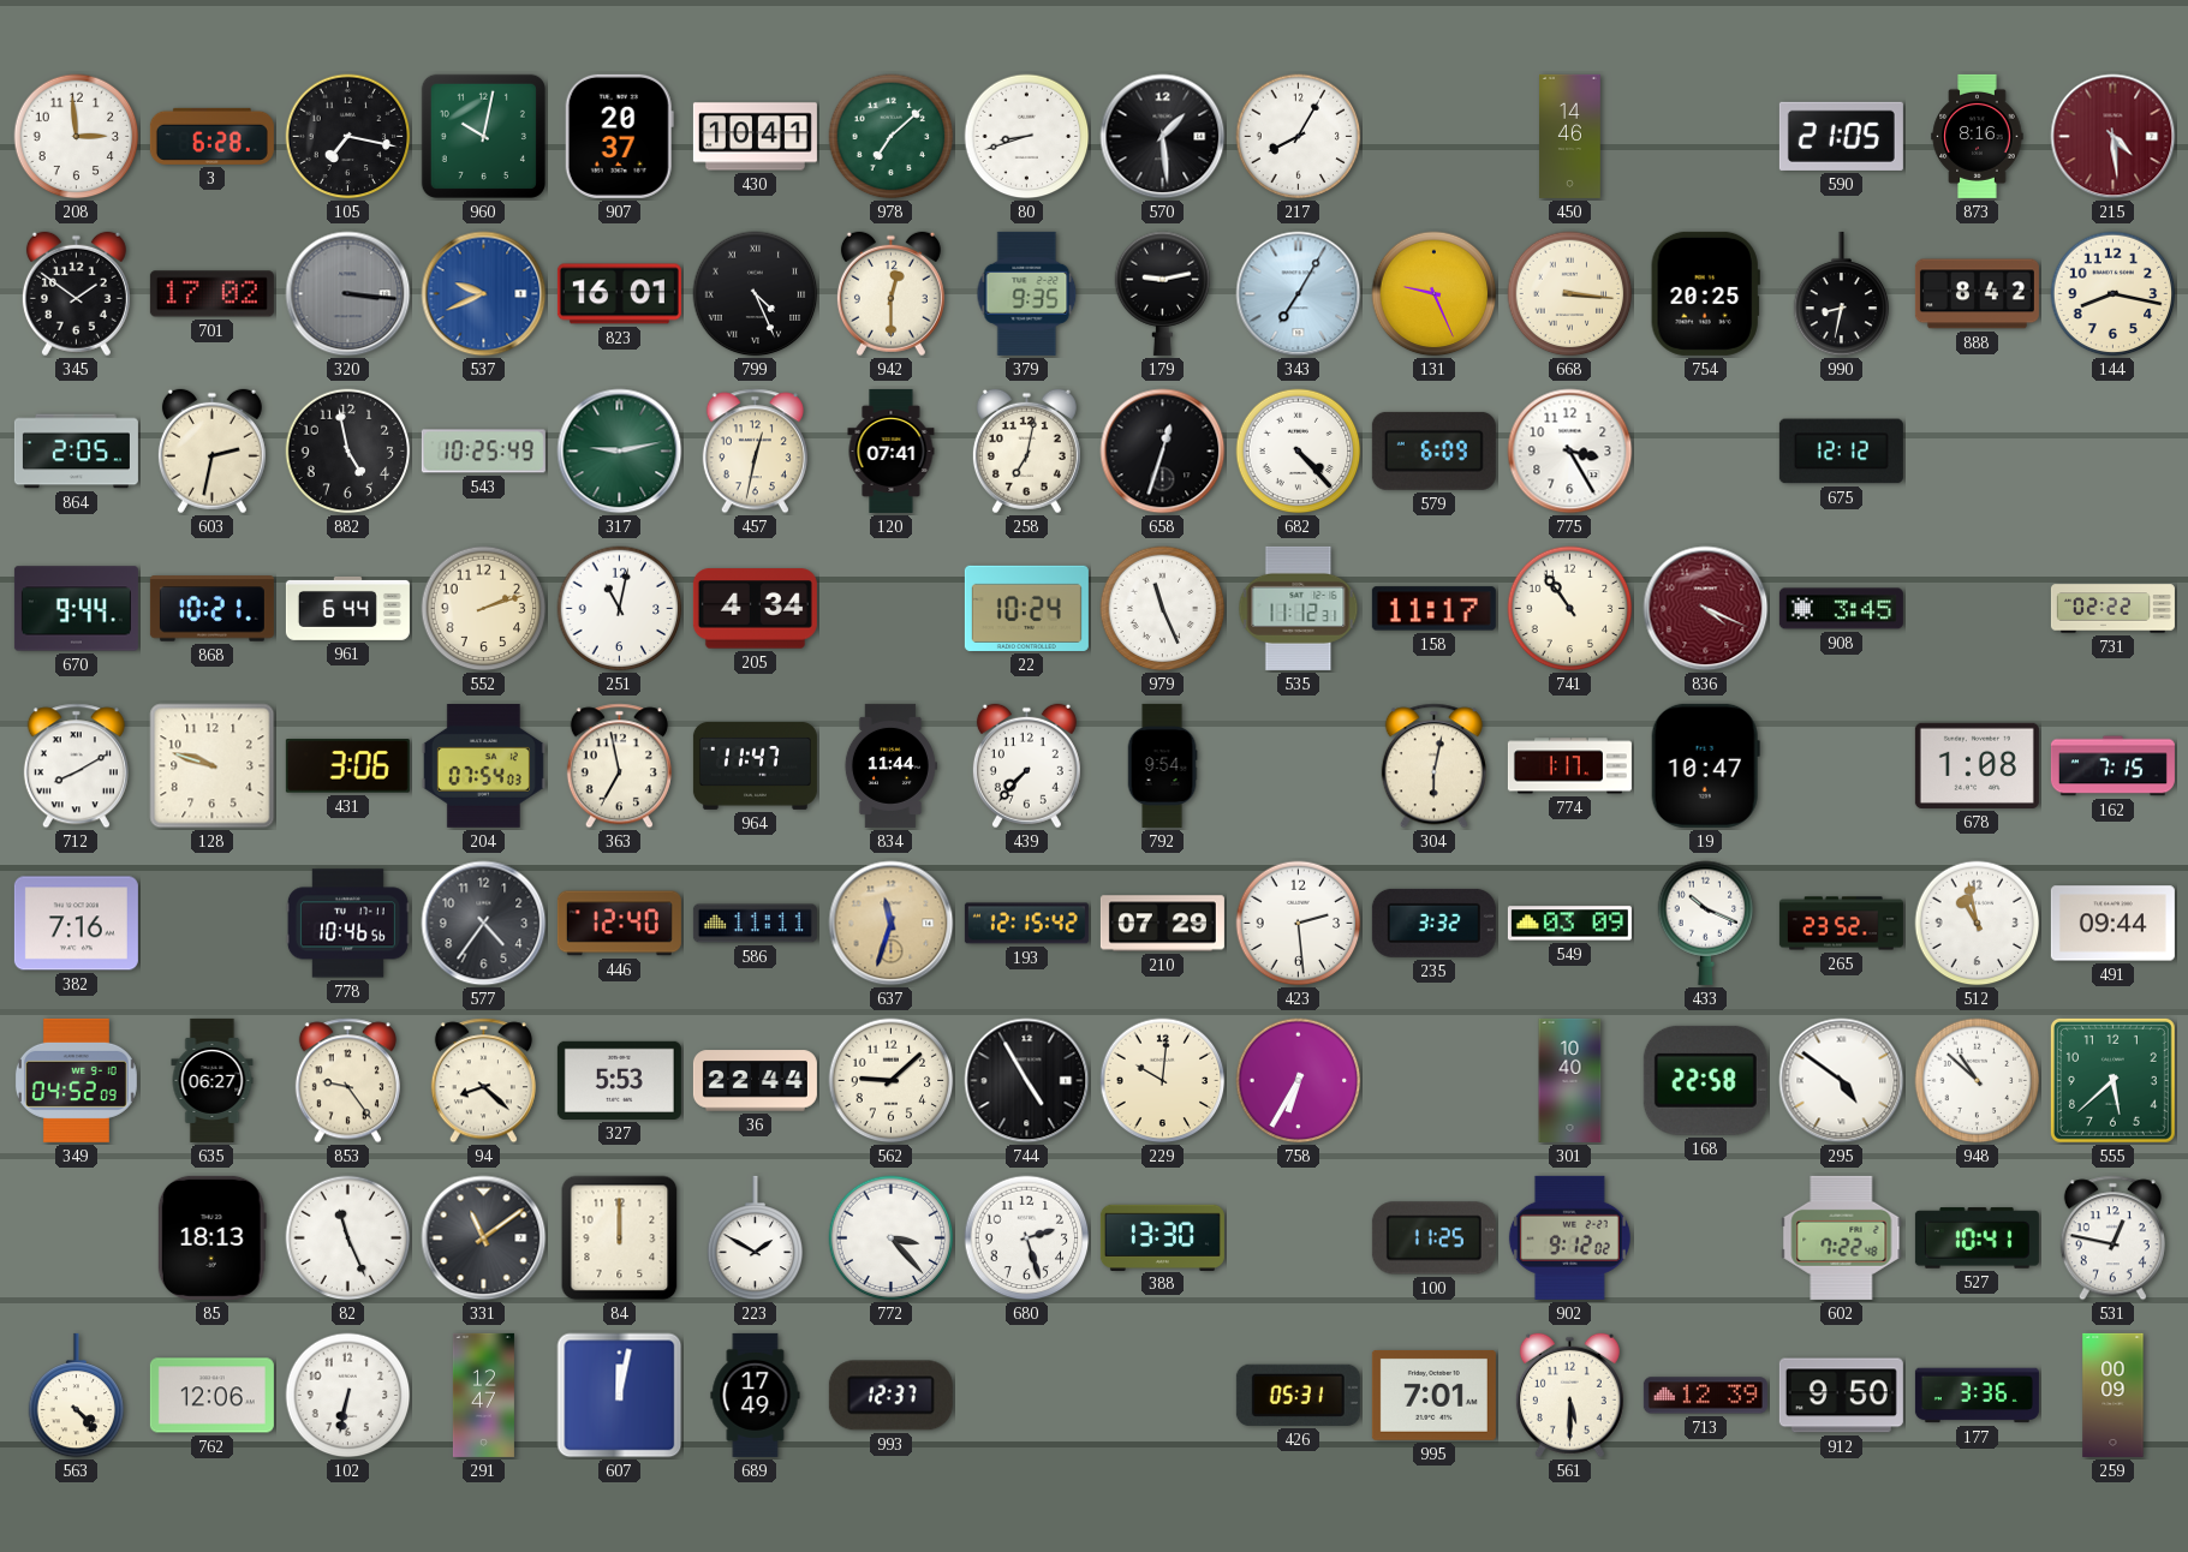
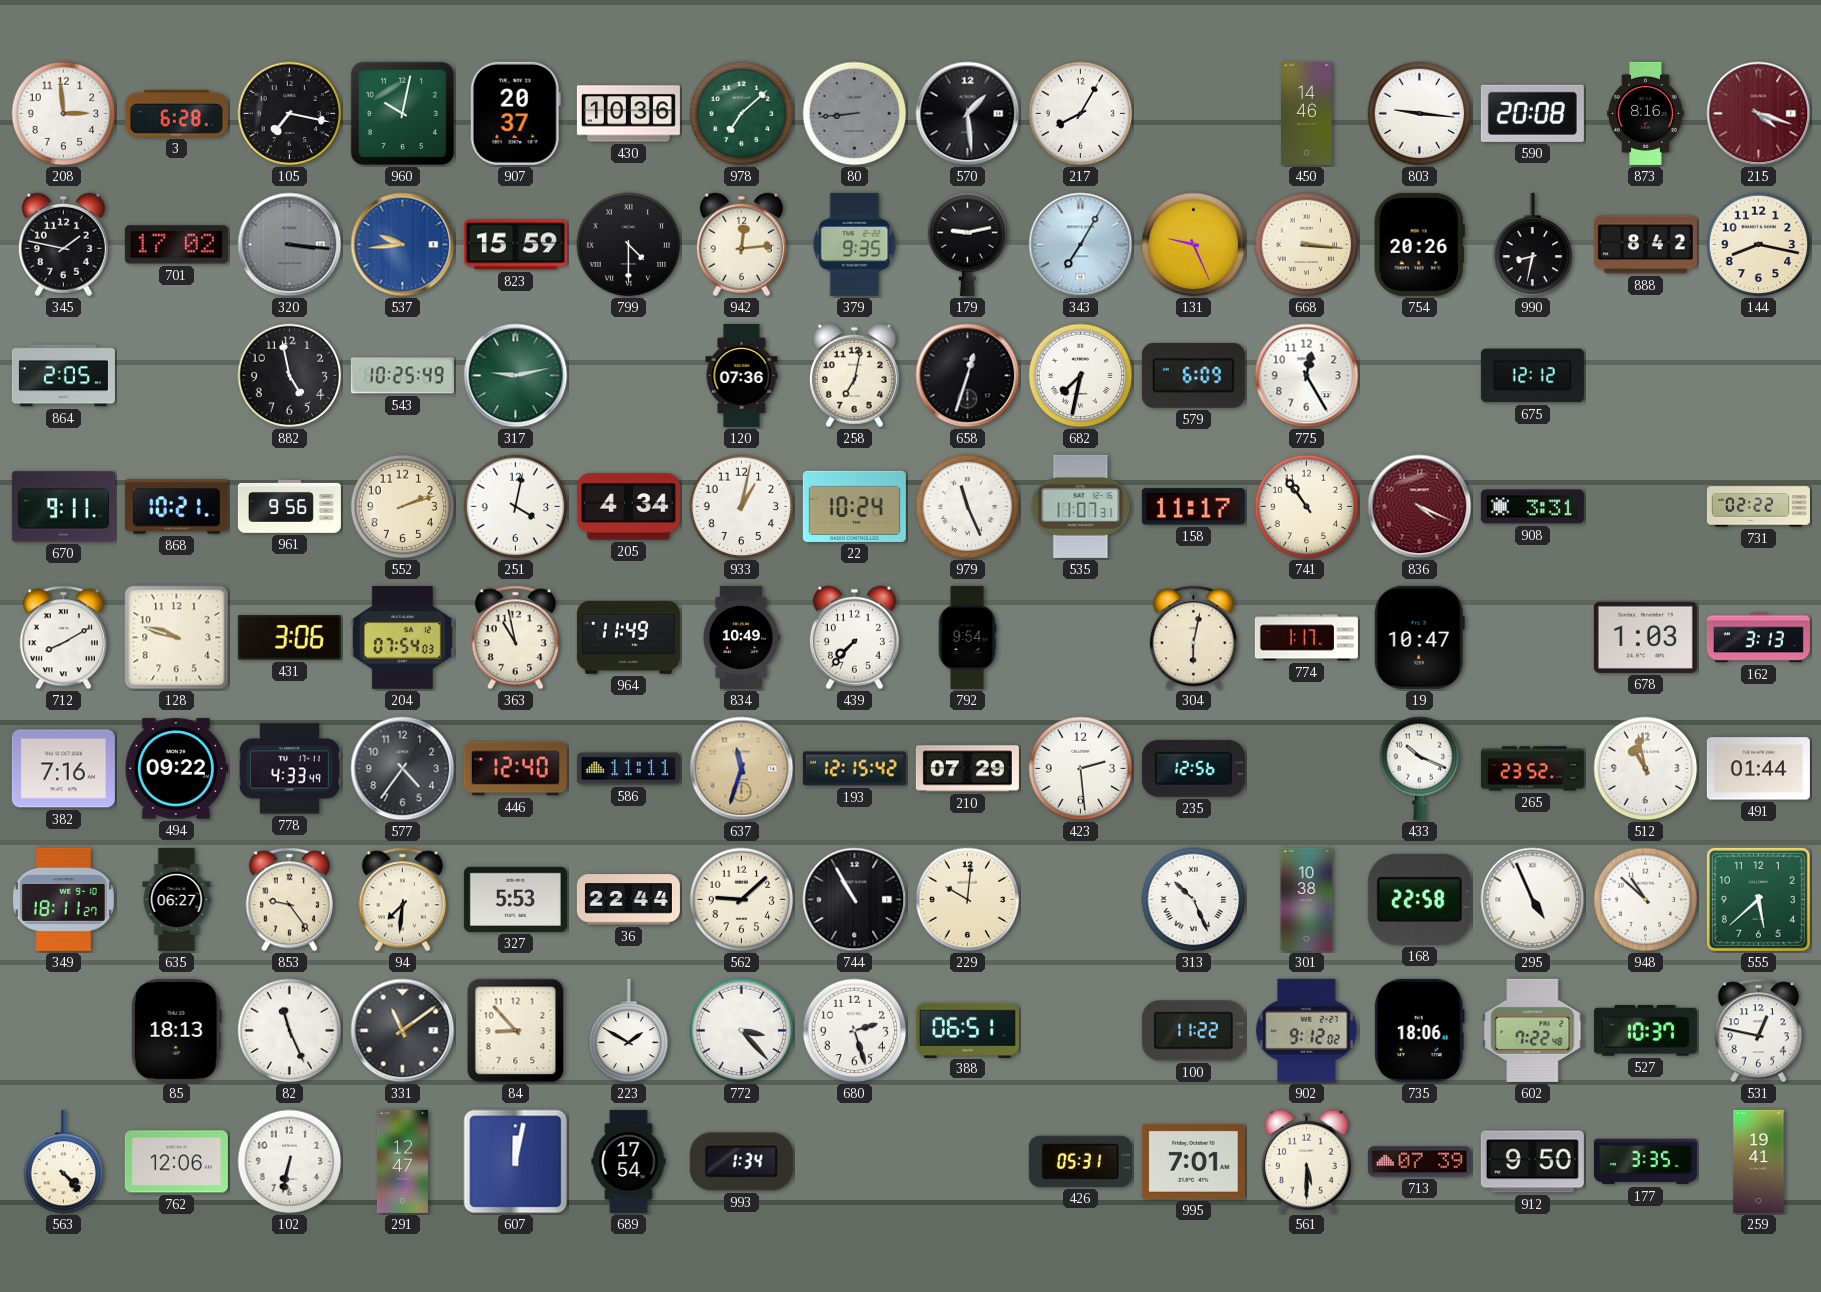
430: 10:41 -> 10:36 (628, 114)
80: 8:42 -> 8:44 (855, 114)
80 dial: white -> grey (855, 114)
803: none -> 9:16 (1420, 114)
590: 21:05 -> 20:08 (1532, 113)
215: 4:29 -> 4:18 (1759, 114)
345: 1:51 -> 1:47 (63, 245)
537: 9:41 -> 9:44 (403, 245)
823: 16:01 -> 15:59 (515, 245)
799: 4:26 -> 4:30 (629, 245)
942: 12:30 -> 12:14 (741, 245)
754: 20:25 -> 20:26 (1419, 244)
603: 2:32 -> none (211, 452)
457: 12:32 -> none (755, 452)
120: 07:41 -> 07:36 (742, 375)
682: 4:23 -> 7:32 (1081, 376)
775: 3:25 -> 12:25 (1307, 376)
670: 9:44 -> 9:11 (63, 507)
961: 6:44 -> 9:56 (289, 506)
251: 11:02 -> 4:02 (516, 507)
933: none -> 1:02 (742, 507)
535: 11:12 -> 11:07 (1081, 506)
908: 3:45 -> 3:31 (1532, 507)
363: 6:58 -> 10:58 (515, 638)
964: 11:47 -> 11:49 (628, 638)
834: 11:44 -> 10:49 (741, 637)
678: 1:08 -> 1:03 (1645, 637)
162: 7:15 -> 3:13 (1758, 638)
494: none -> 09:22 (176, 769)
778: 10:46 -> 4:33 (289, 769)
235: 3:32 -> 12:56 (1193, 768)
549: 03:09 -> none (1569, 924)
491: 09:44 -> 01:44 (1758, 769)
349: 04:52 -> 18:11 (63, 899)
94: 8:22 -> 7:31 (402, 900)
744: 4:55 -> 10:55 (855, 900)
758: 6:35 -> none (1299, 1081)
313: none -> 10:26 (1194, 900)
301: 10:40 -> 10:38 (1307, 899)
295: 4:51 -> 4:56 (1533, 900)
84: 12:00 -> 8:53 (516, 1031)
388: 13:30 -> 06:51 (967, 1030)
100: 11:25 -> 11:22 (1193, 1031)
735: none -> 18:06 (1419, 1030)
527: 10:41 -> 10:37 (1645, 1031)
689: 17:49 -> 17:54 (629, 1161)
993: 12:37 -> 1:34 (741, 1162)
713: 12:39 -> 07:39 (1419, 1162)
177: 3:36 -> 3:35 (1645, 1162)
259: 00:09 -> 19:41 (1759, 1161)
